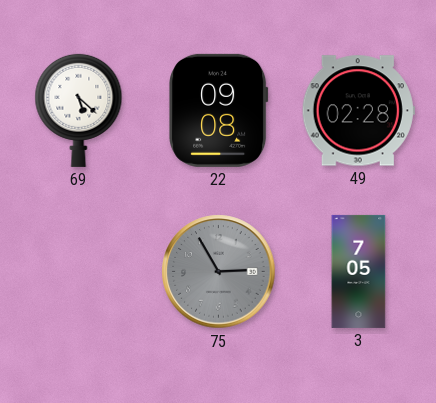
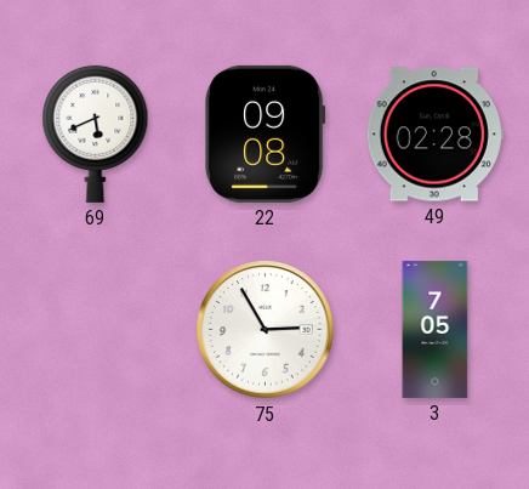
69: 5:22 -> 5:41 (96, 133)
75 dial: grey -> white (266, 330)
